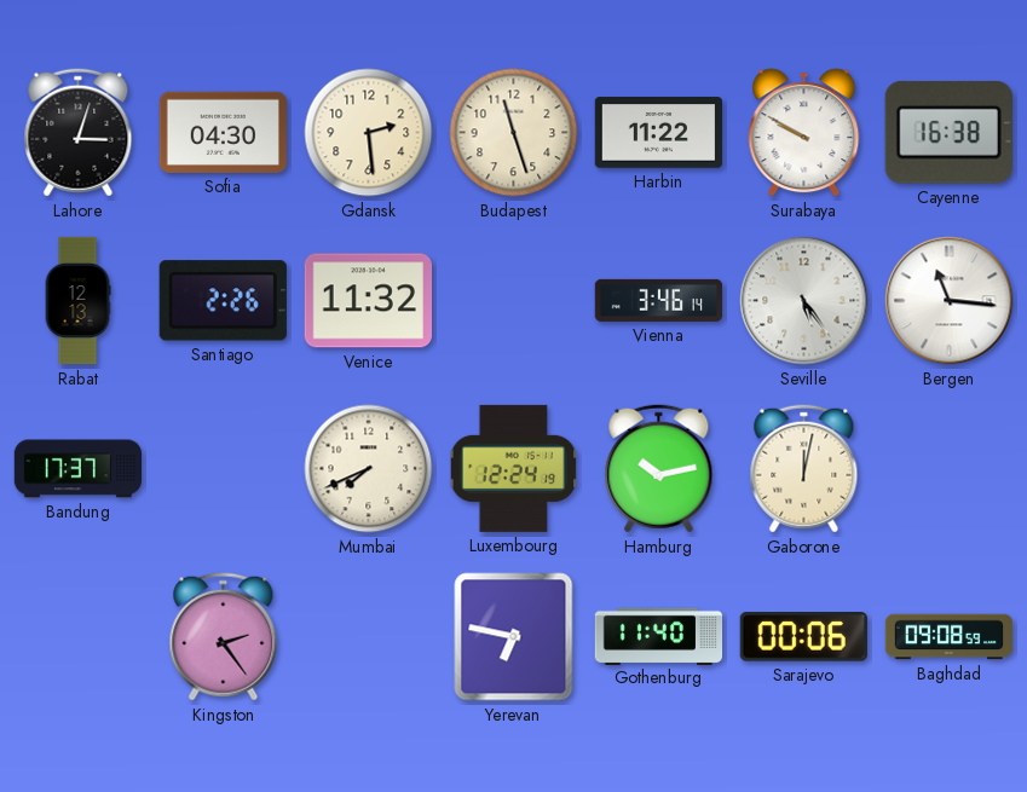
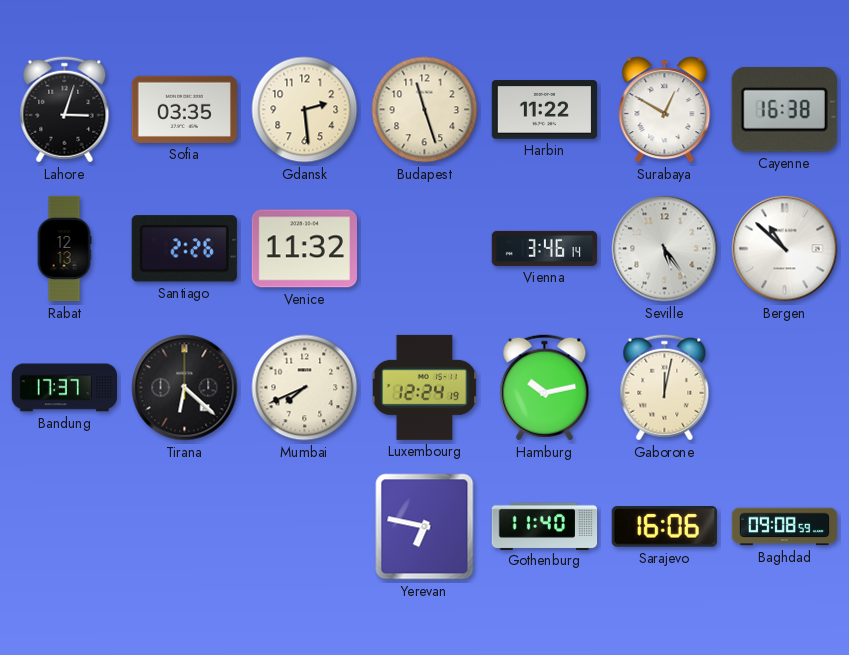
Sofia: 04:30 -> 03:35 (184, 109)
Surabaya: 9:50 -> 12:50 (665, 110)
Bergen: 11:16 -> 10:52 (785, 249)
Tirana: none -> 6:22 (185, 388)
Kingston: 2:24 -> none (224, 637)
Sarajevo: 00:06 -> 16:06 (664, 527)
